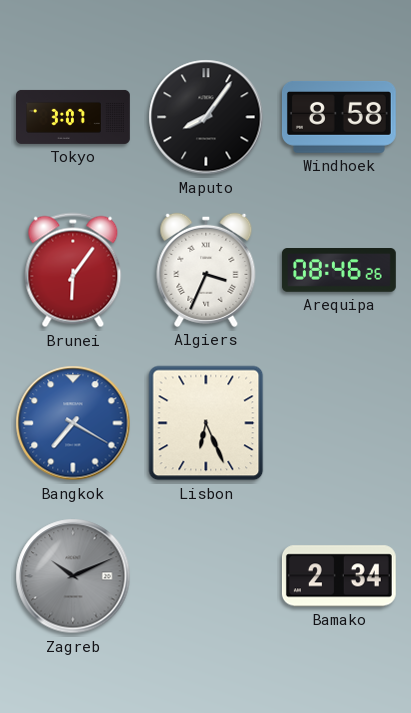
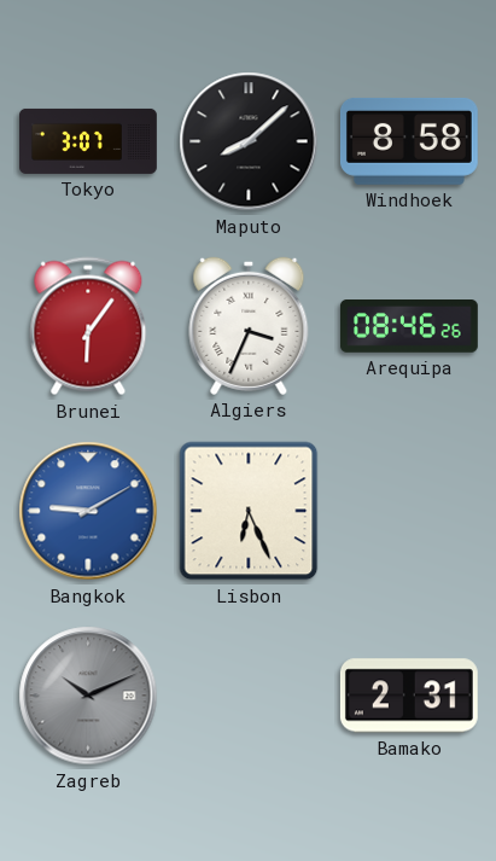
Maputo: 8:06 -> 8:08 (249, 141)
Bangkok: 7:20 -> 9:10 (88, 511)
Bamako: 2:34 -> 2:31 (409, 696)
